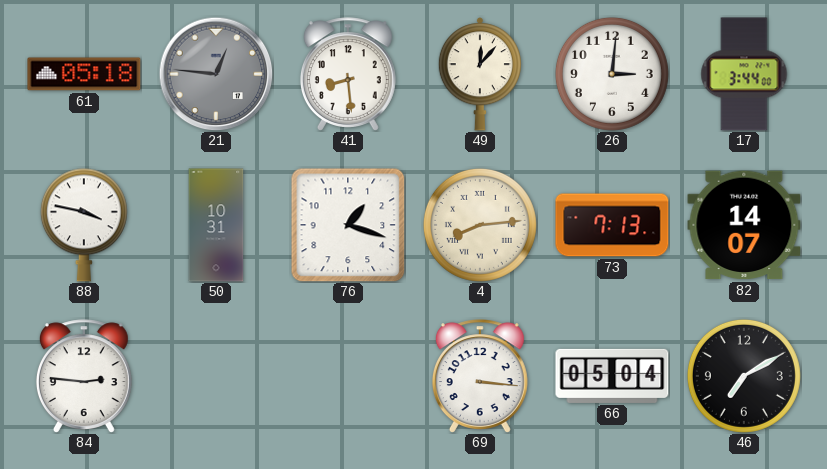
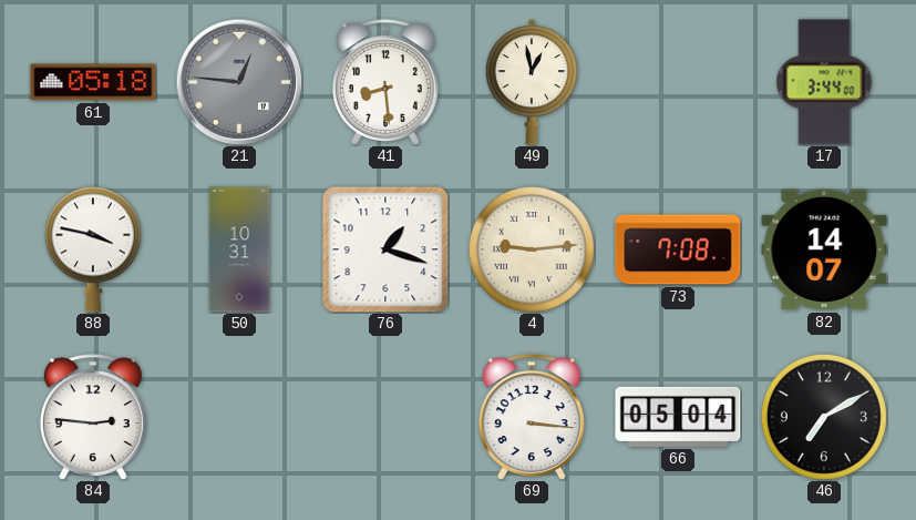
49: 12:07 -> 12:58 (532, 82)
26: 3:01 -> none (612, 74)
4: 8:14 -> 9:14 (532, 249)
73: 7:13 -> 7:08 (678, 249)
